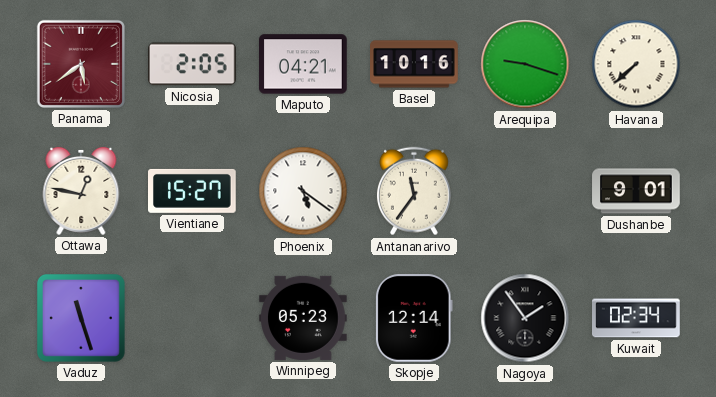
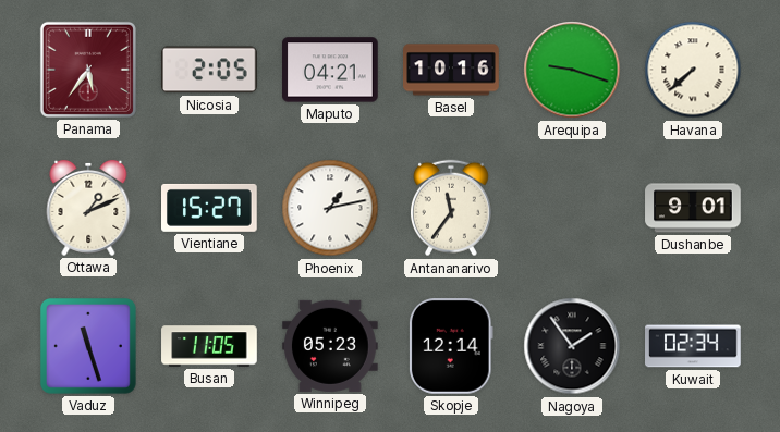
Panama: 5:39 -> 5:36 (88, 70)
Ottawa: 12:47 -> 1:11 (88, 208)
Phoenix: 5:21 -> 1:13 (330, 208)
Busan: none -> 11:05 (209, 346)
